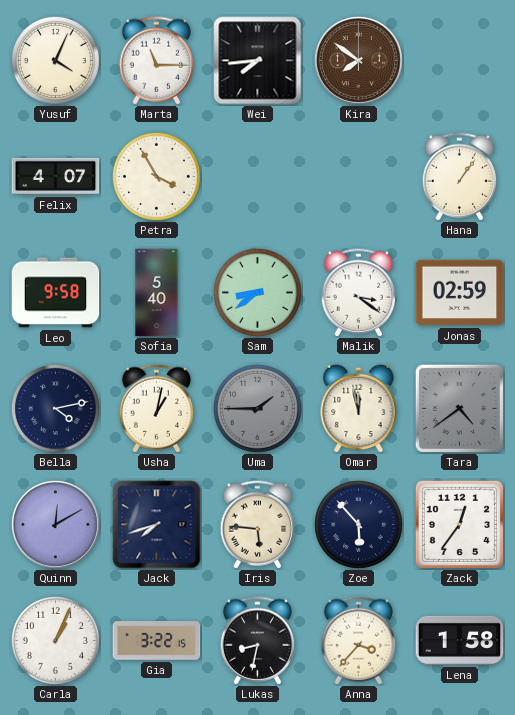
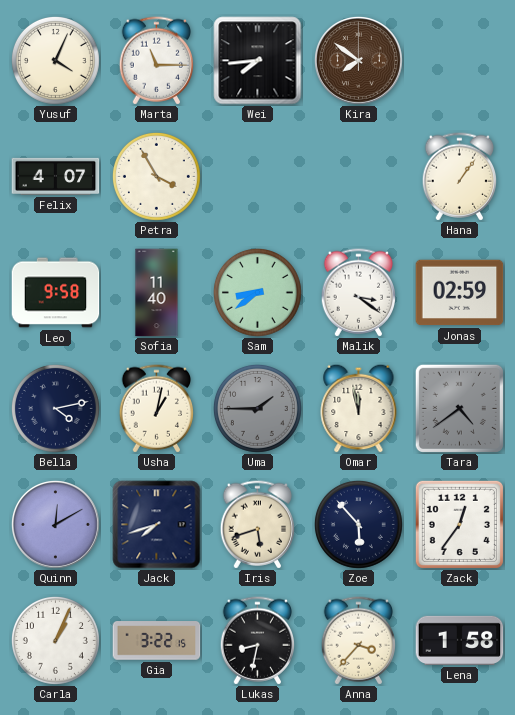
Sofia: 5:40 -> 11:40 (157, 293)
Iris: 5:46 -> 5:42 (258, 525)
